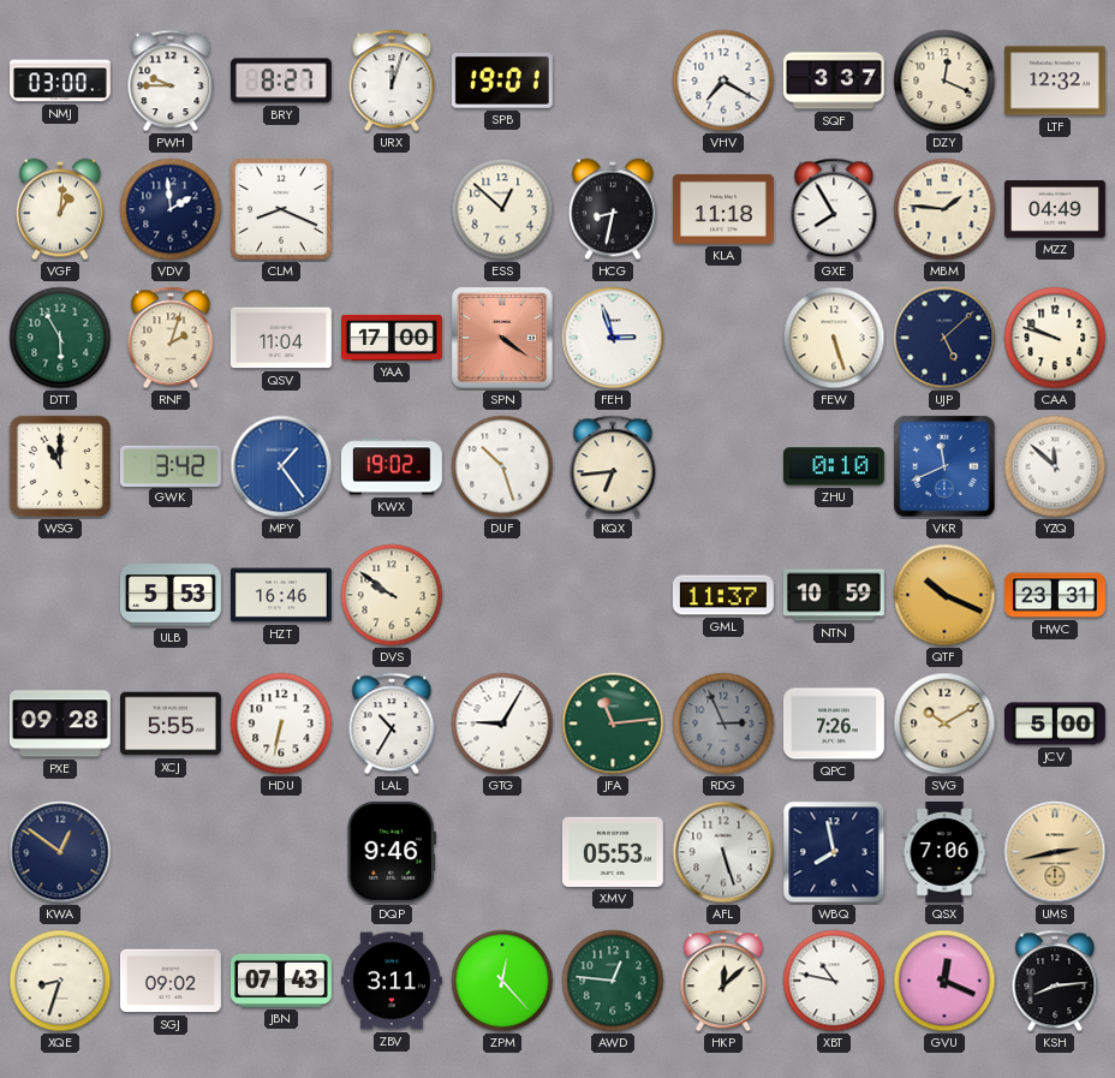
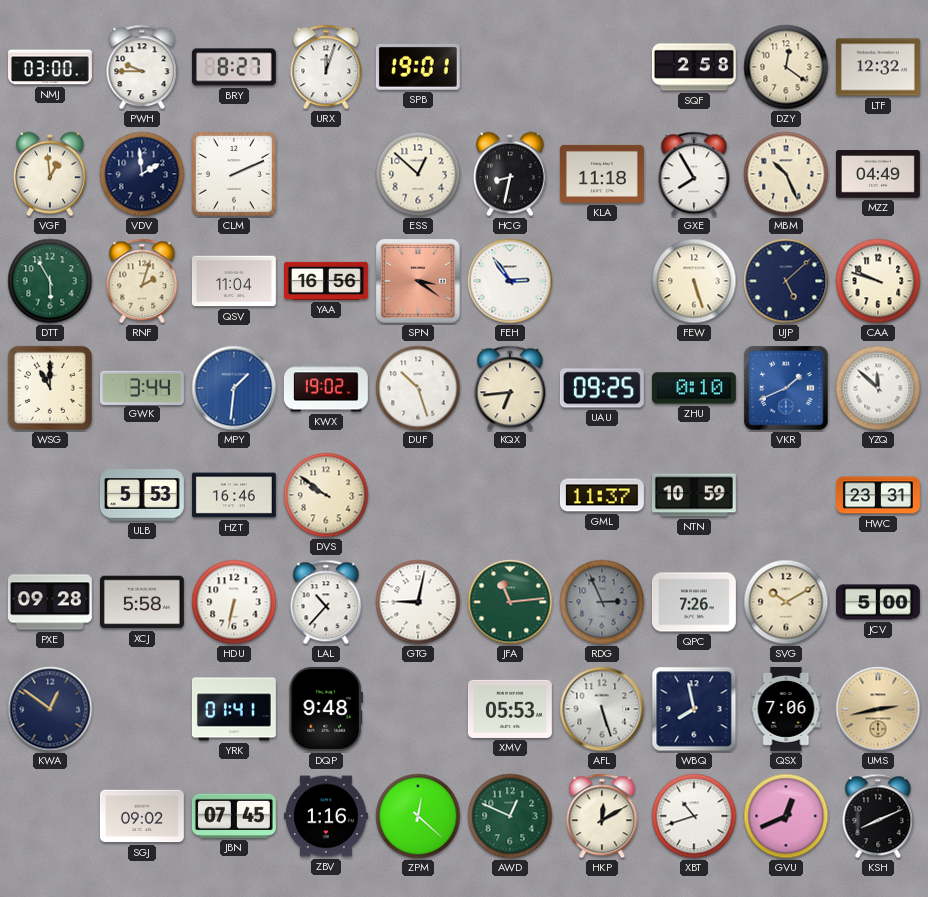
VHV: 7:20 -> none (723, 81)
SQF: 3:37 -> 2:58 (695, 67)
DZY: 12:19 -> 12:21 (786, 67)
VGF: 1:01 -> 12:59 (50, 174)
CLM: 8:19 -> 2:11 (234, 174)
MBM: 1:46 -> 10:26 (786, 174)
YAA: 17:00 -> 16:56 (327, 281)
SPN: 4:21 -> 3:21 (418, 281)
FEH: 2:57 -> 2:54 (510, 281)
GWK: 3:42 -> 3:44 (142, 387)
MPY: 1:24 -> 1:31 (234, 388)
UAU: none -> 09:25 (602, 388)
VKR: 11:41 -> 1:41 (786, 388)
QTF: 10:19 -> none (944, 595)
XCJ: 5:55 -> 5:58 (142, 602)
LAL: 10:35 -> 10:37 (326, 602)
GTG: 9:05 -> 9:02 (418, 602)
YRK: none -> 01:41 (234, 709)
DQP: 9:46 -> 9:48 (326, 709)
XQE: 8:33 -> none (60, 981)
JBN: 07:43 -> 07:45 (234, 816)
ZBV: 3:11 -> 1:16 (326, 816)
ZPM: 12:23 -> 12:22 (418, 816)
AWD: 12:46 -> 12:49 (510, 816)
HKP: 12:08 -> 12:10 (602, 816)
XBT: 10:47 -> 10:42 (694, 816)
GVU: 12:19 -> 12:41 (786, 816)
KSH: 8:14 -> 8:11 (878, 816)
